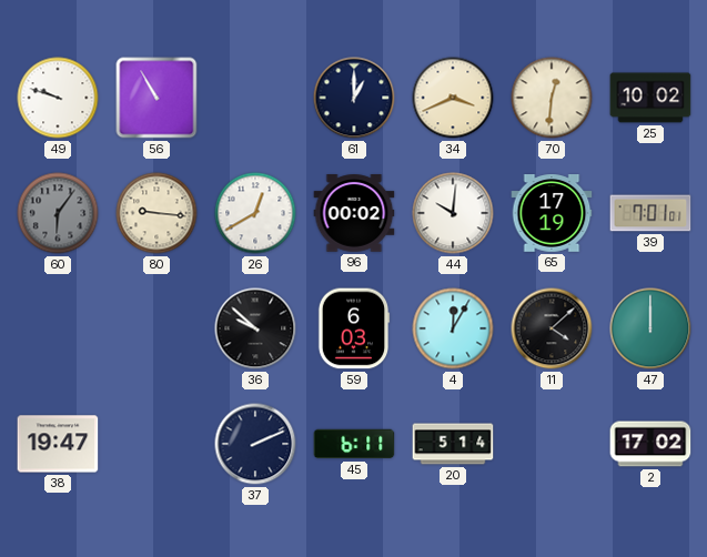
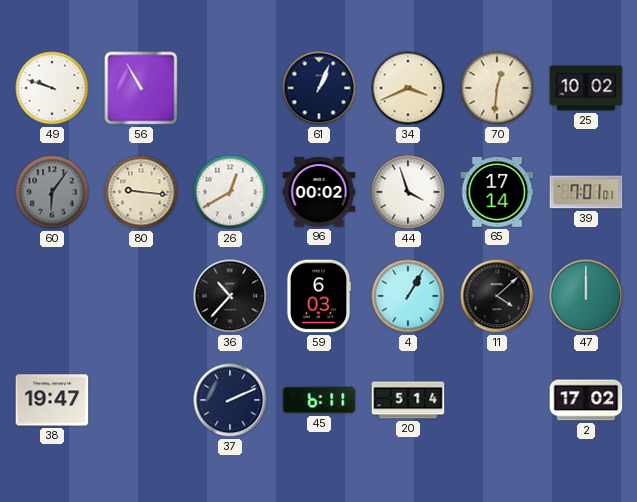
61: 1:00 -> 1:04 (319, 88)
44: 10:01 -> 3:57 (408, 192)
65: 17:19 -> 17:14 (497, 192)
36: 9:52 -> 10:37 (230, 296)
4: 12:05 -> 1:05 (408, 296)
